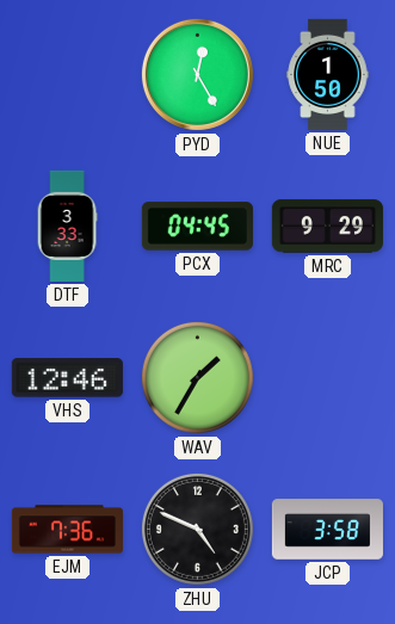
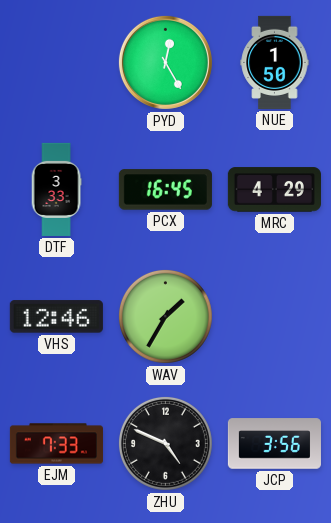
PCX: 04:45 -> 16:45 (165, 190)
MRC: 9:29 -> 4:29 (274, 190)
EJM: 7:36 -> 7:33 (56, 444)
JCP: 3:58 -> 3:56 (274, 444)
